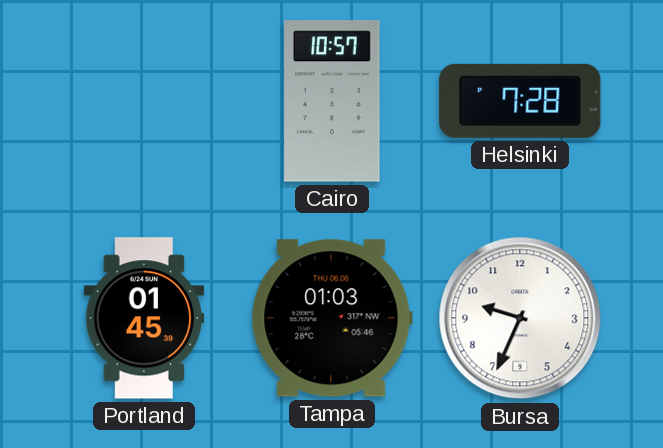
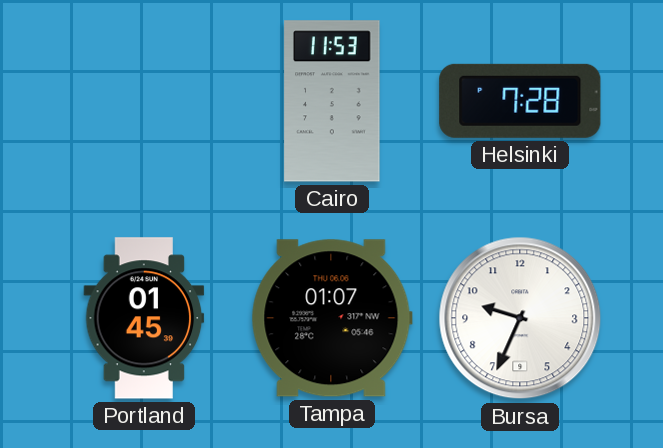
Cairo: 10:57 -> 11:53 (332, 101)
Tampa: 01:03 -> 01:07 (332, 318)
